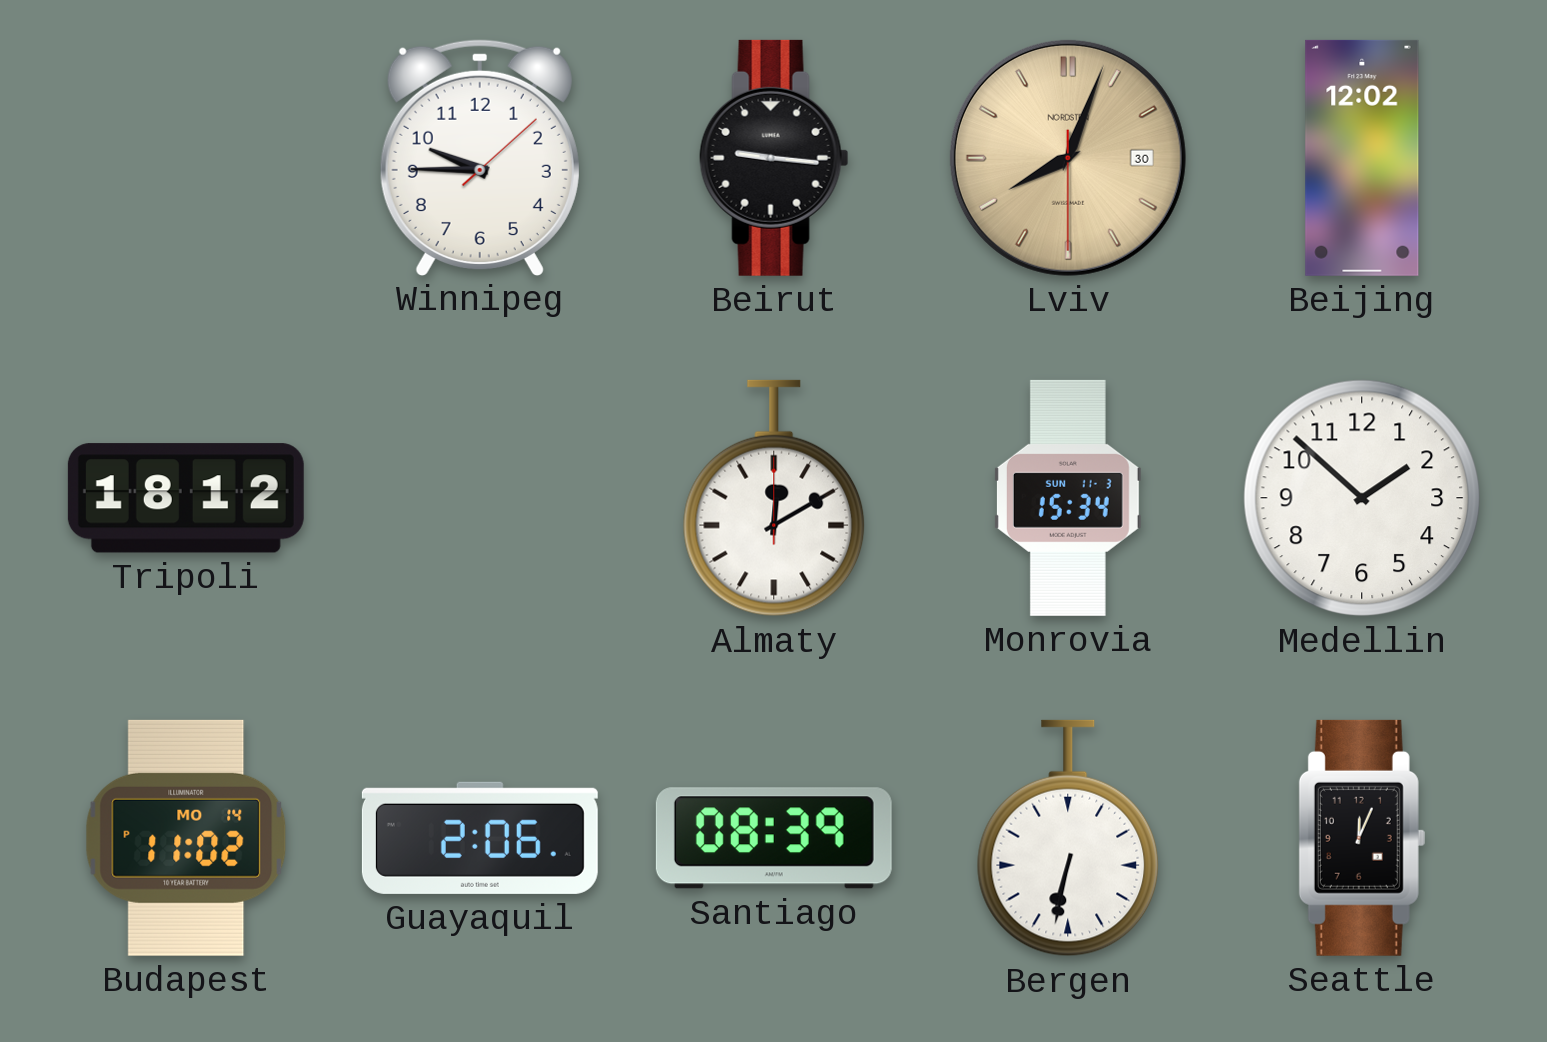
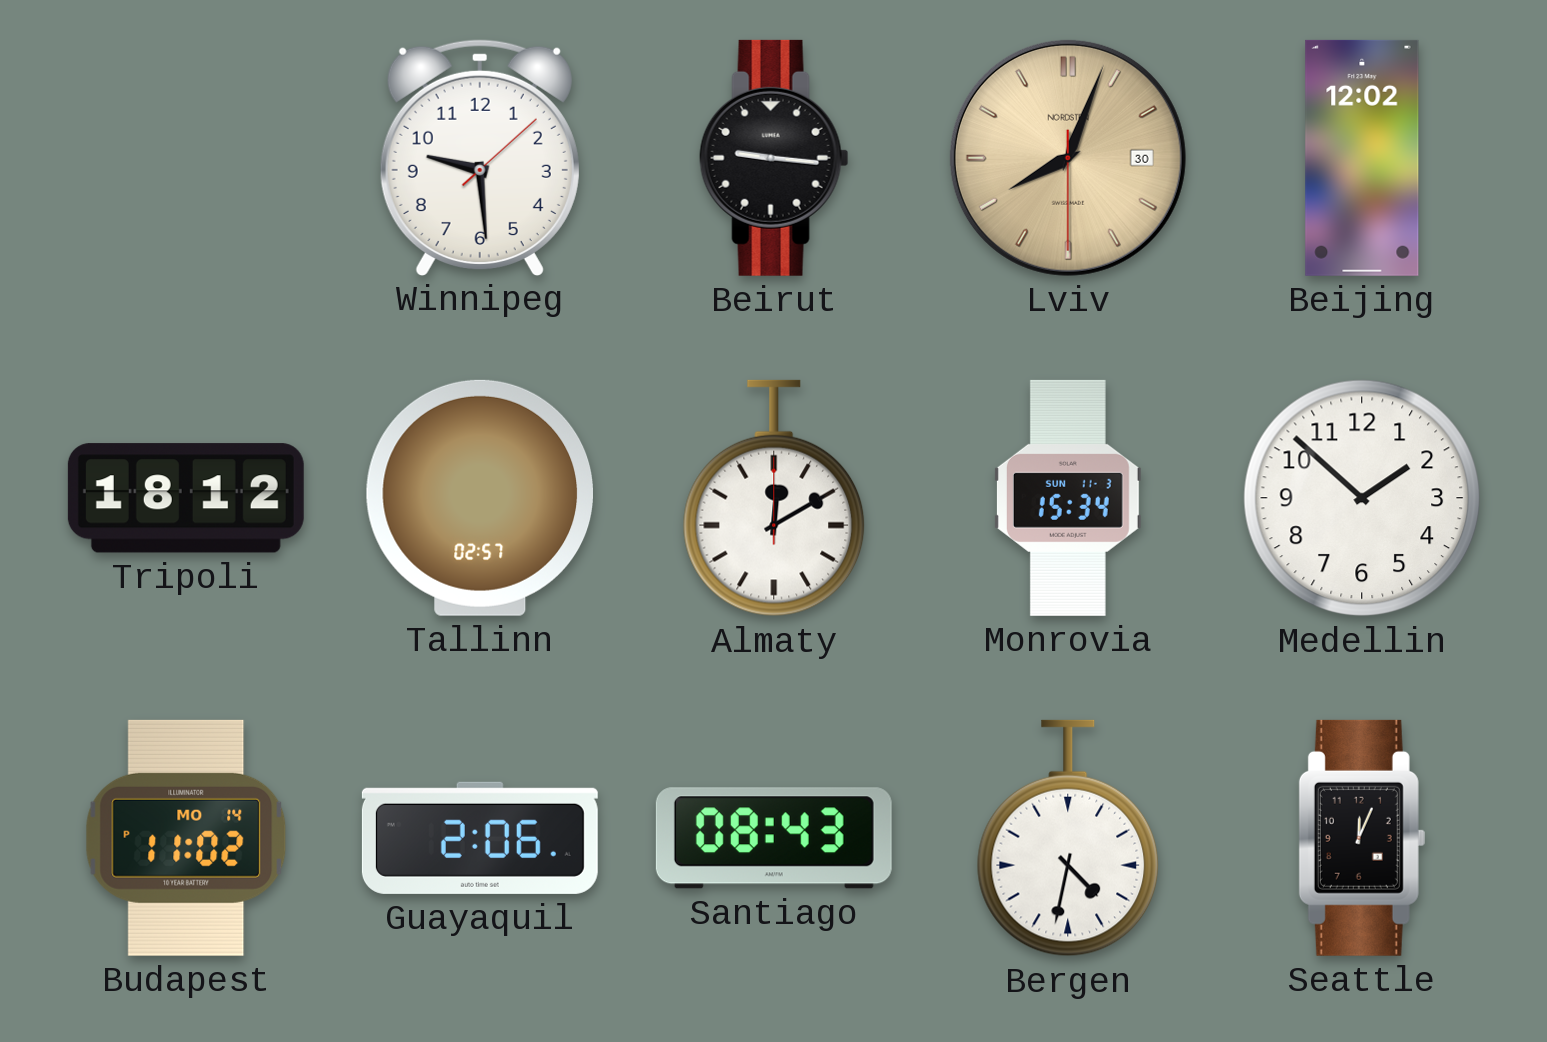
Winnipeg: 9:45 -> 9:29 (480, 157)
Tallinn: none -> 02:57 (479, 498)
Santiago: 08:39 -> 08:43 (774, 838)
Bergen: 6:32 -> 4:32 (1068, 838)
